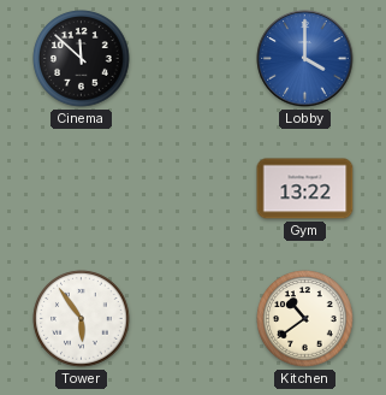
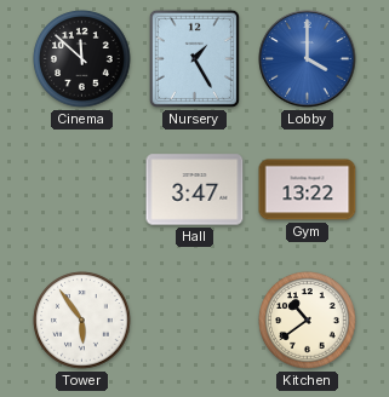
Nursery: none -> 1:25 (194, 58)
Hall: none -> 3:47 (195, 190)
